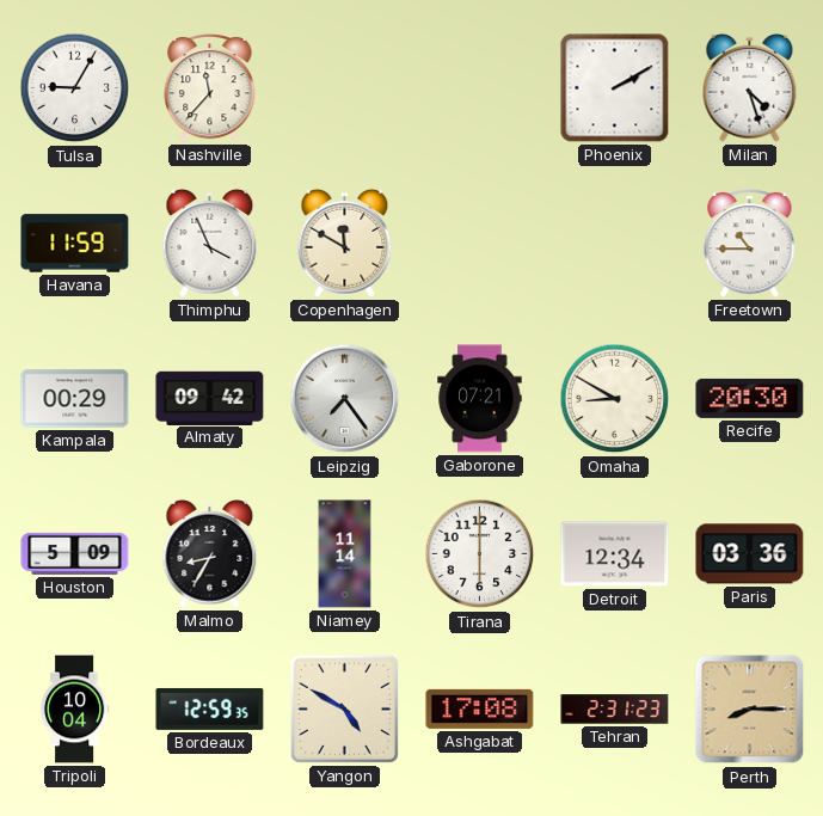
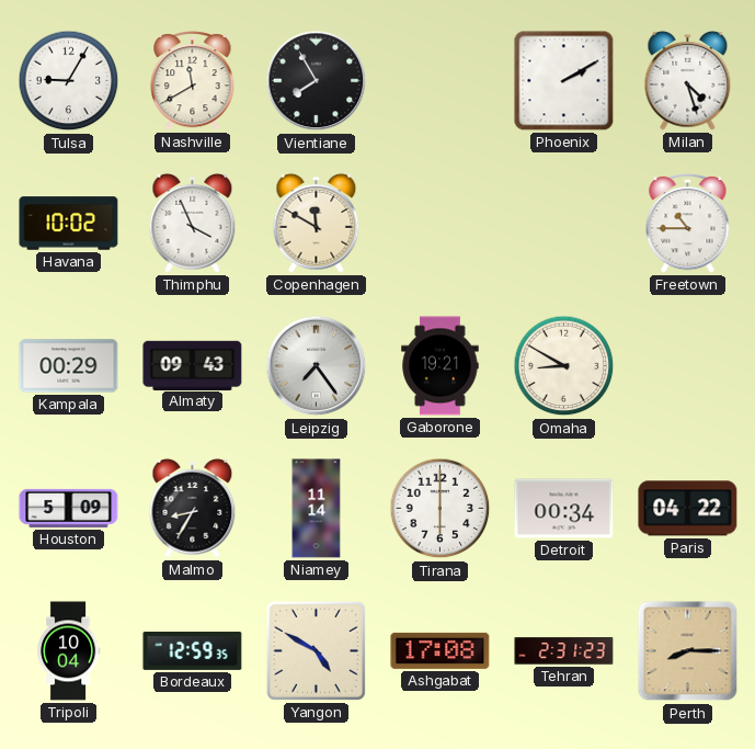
Nashville: 11:37 -> 11:40 (193, 81)
Vientiane: none -> 7:55 (317, 81)
Havana: 11:59 -> 10:02 (69, 224)
Almaty: 09:42 -> 09:43 (193, 365)
Gaborone: 07:21 -> 19:21 (441, 366)
Recife: 20:30 -> none (750, 398)
Detroit: 12:34 -> 00:34 (564, 509)
Paris: 03:36 -> 04:22 (688, 509)
